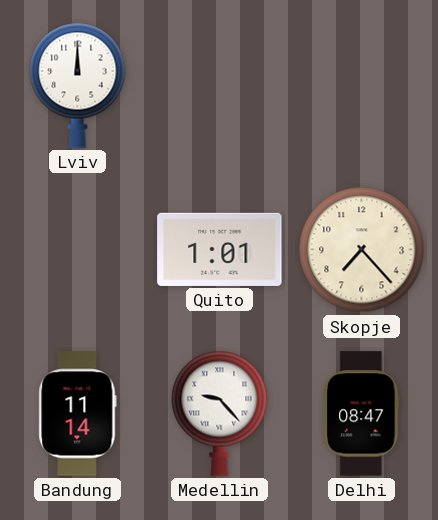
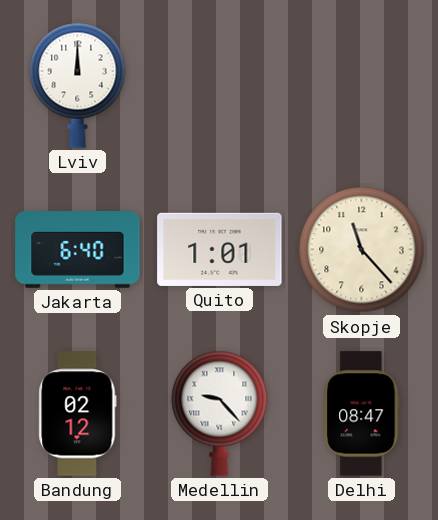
Jakarta: none -> 6:40 (78, 250)
Skopje: 7:23 -> 11:23 (362, 250)
Bandung: 11:14 -> 02:12 (78, 414)
